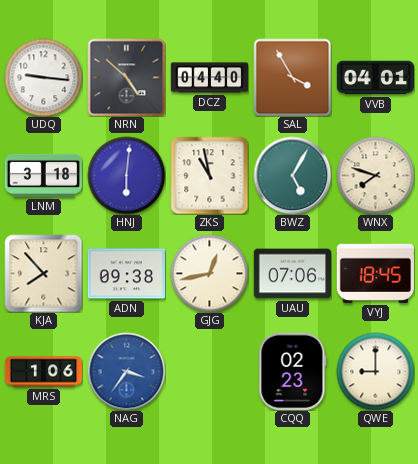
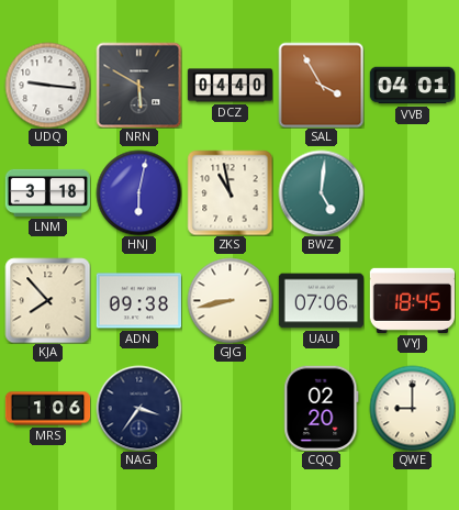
NRN: 4:52 -> 5:50 (138, 85)
HNJ: 6:01 -> 6:02 (138, 192)
BWZ: 5:05 -> 5:01 (321, 192)
WNX: 7:48 -> none (375, 175)
GJG: 12:43 -> 8:43 (229, 300)
NAG dial: blue -> navy (138, 408)
CQQ: 02:23 -> 02:20 (322, 408)
